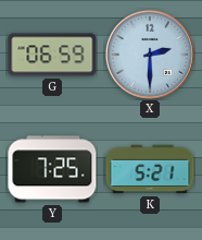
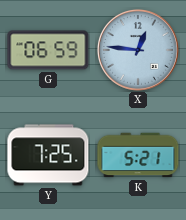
X: 2:30 -> 12:46 (138, 50)
